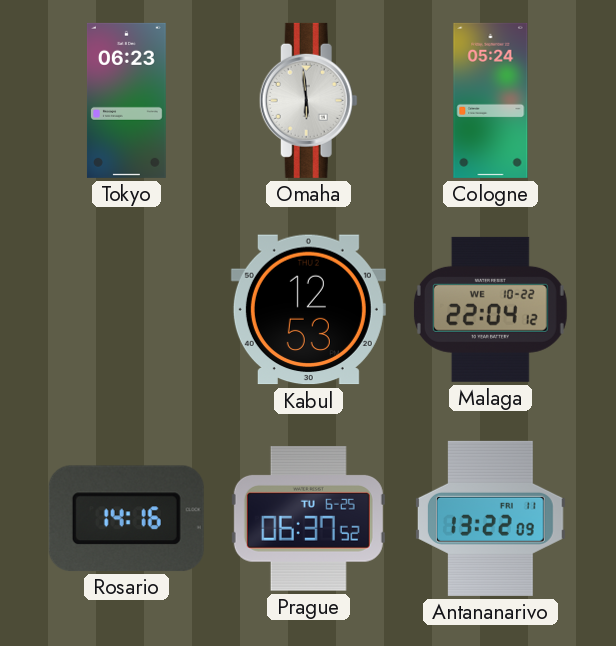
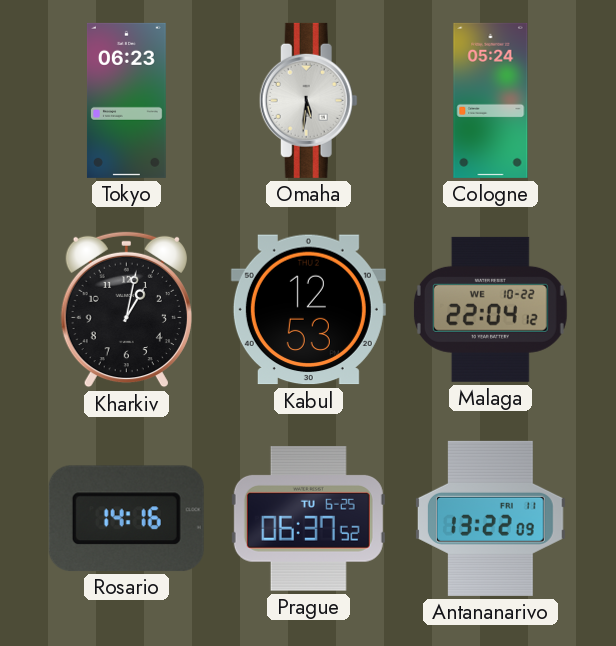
Omaha: 5:59 -> 5:31 (308, 100)
Kharkiv: none -> 1:02 (126, 310)
